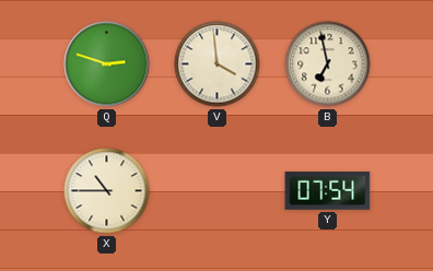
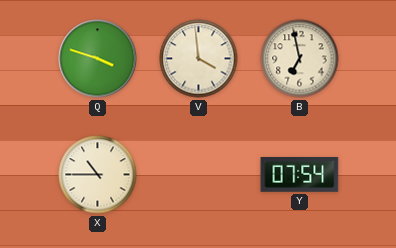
Q: 2:48 -> 3:48 (98, 59)
